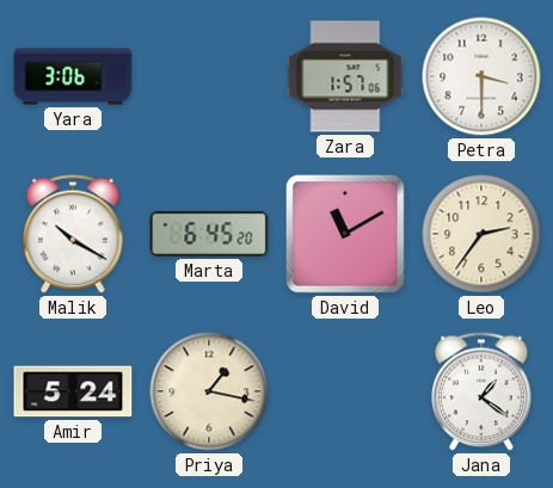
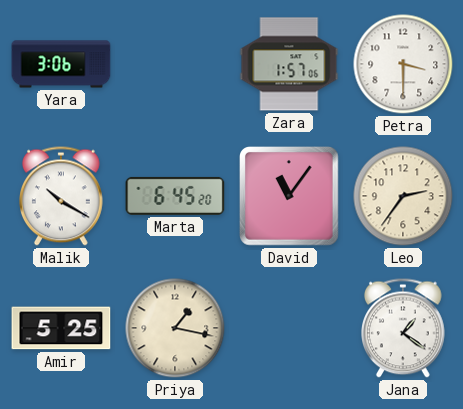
David: 11:10 -> 11:06 (290, 197)
Amir: 5:24 -> 5:25 (61, 328)
